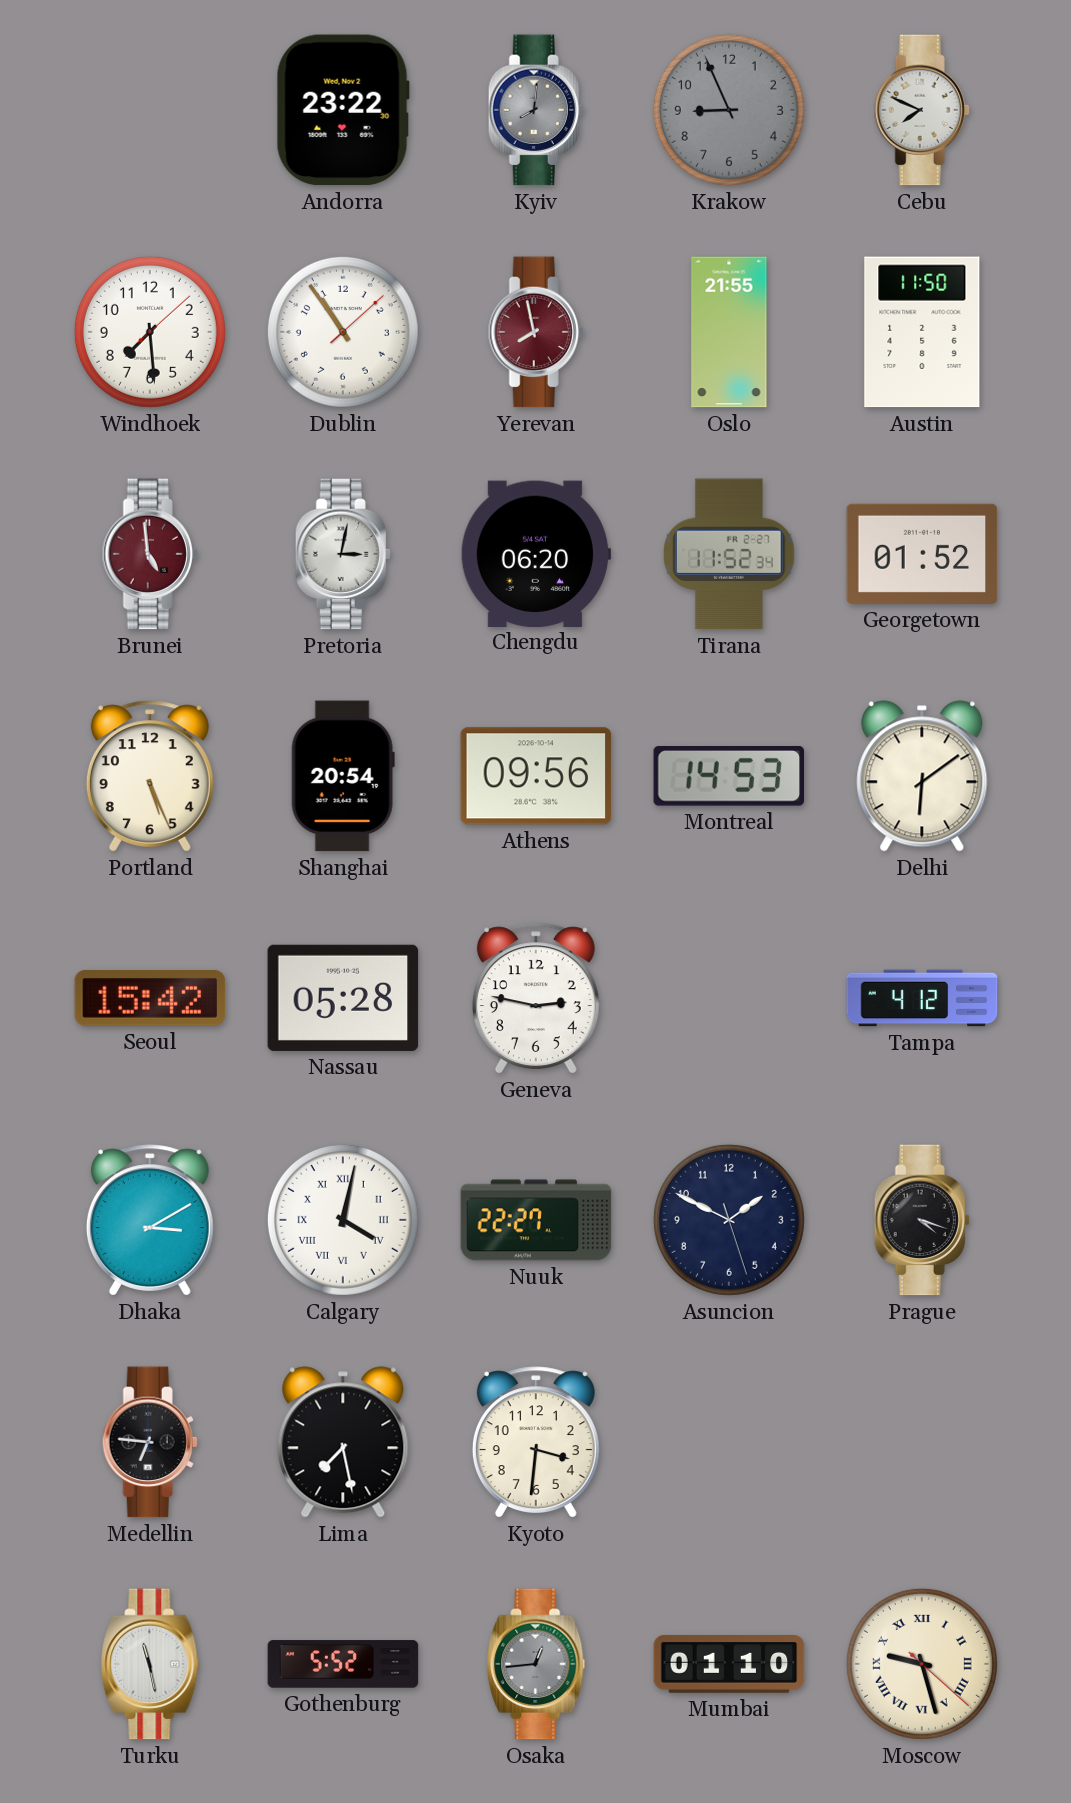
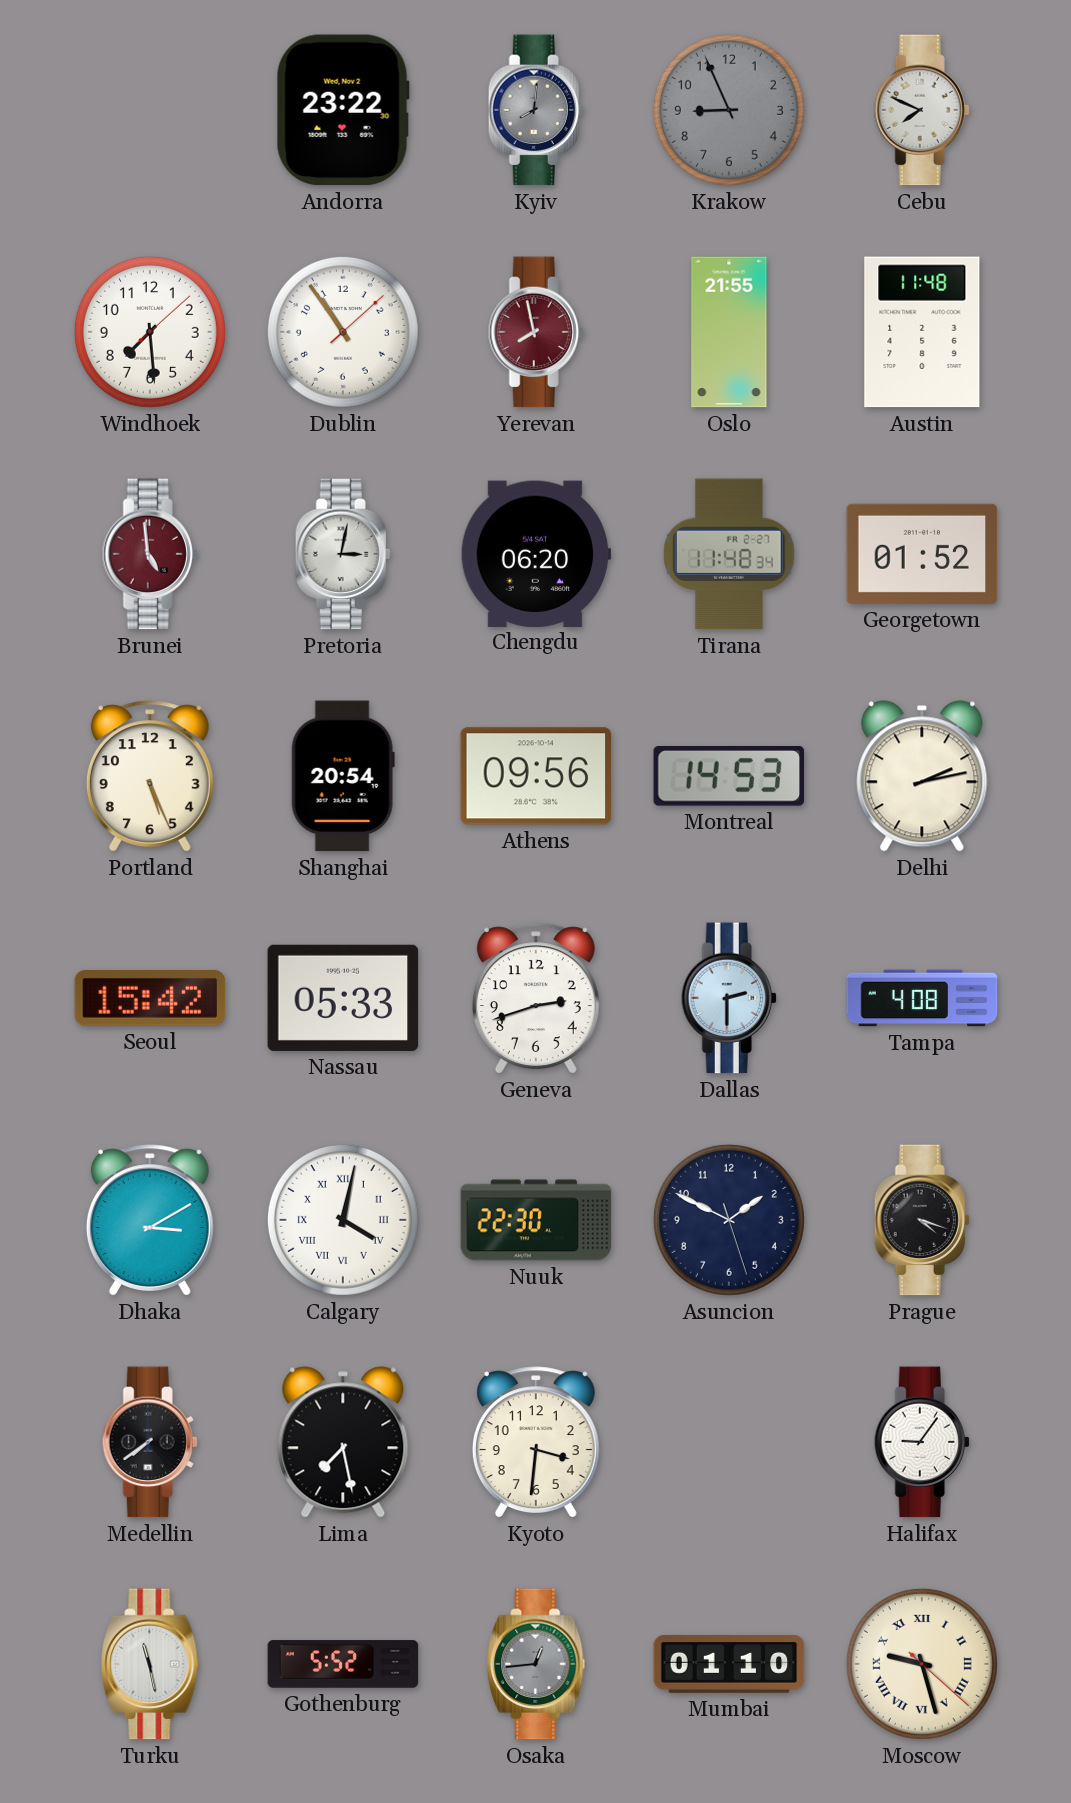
Austin: 11:50 -> 11:48 (922, 332)
Tirana: 11:52 -> 11:48 (730, 554)
Delhi: 6:09 -> 2:13 (922, 776)
Nassau: 05:28 -> 05:33 (343, 998)
Geneva: 2:47 -> 2:42 (536, 998)
Dallas: none -> 2:30 (729, 998)
Tampa: 4:12 -> 4:08 (922, 998)
Nuuk: 22:27 -> 22:30 (536, 1220)
Medellin: 6:46 -> 7:39 (150, 1442)
Halifax: none -> 9:06 (922, 1442)
